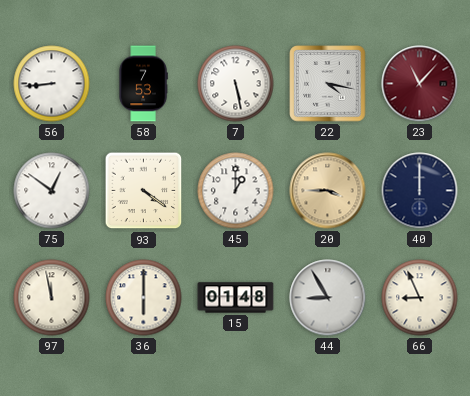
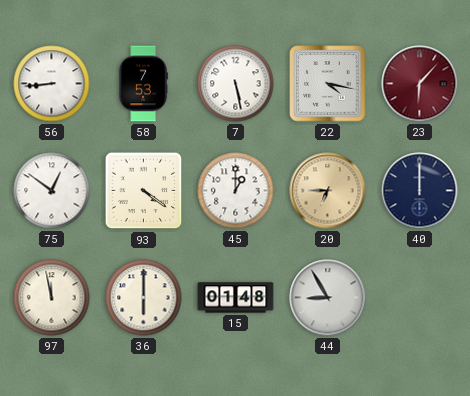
23: 11:07 -> 6:07 (420, 84)
20: 3:45 -> 6:45 (328, 191)
66: 8:56 -> none (420, 298)
